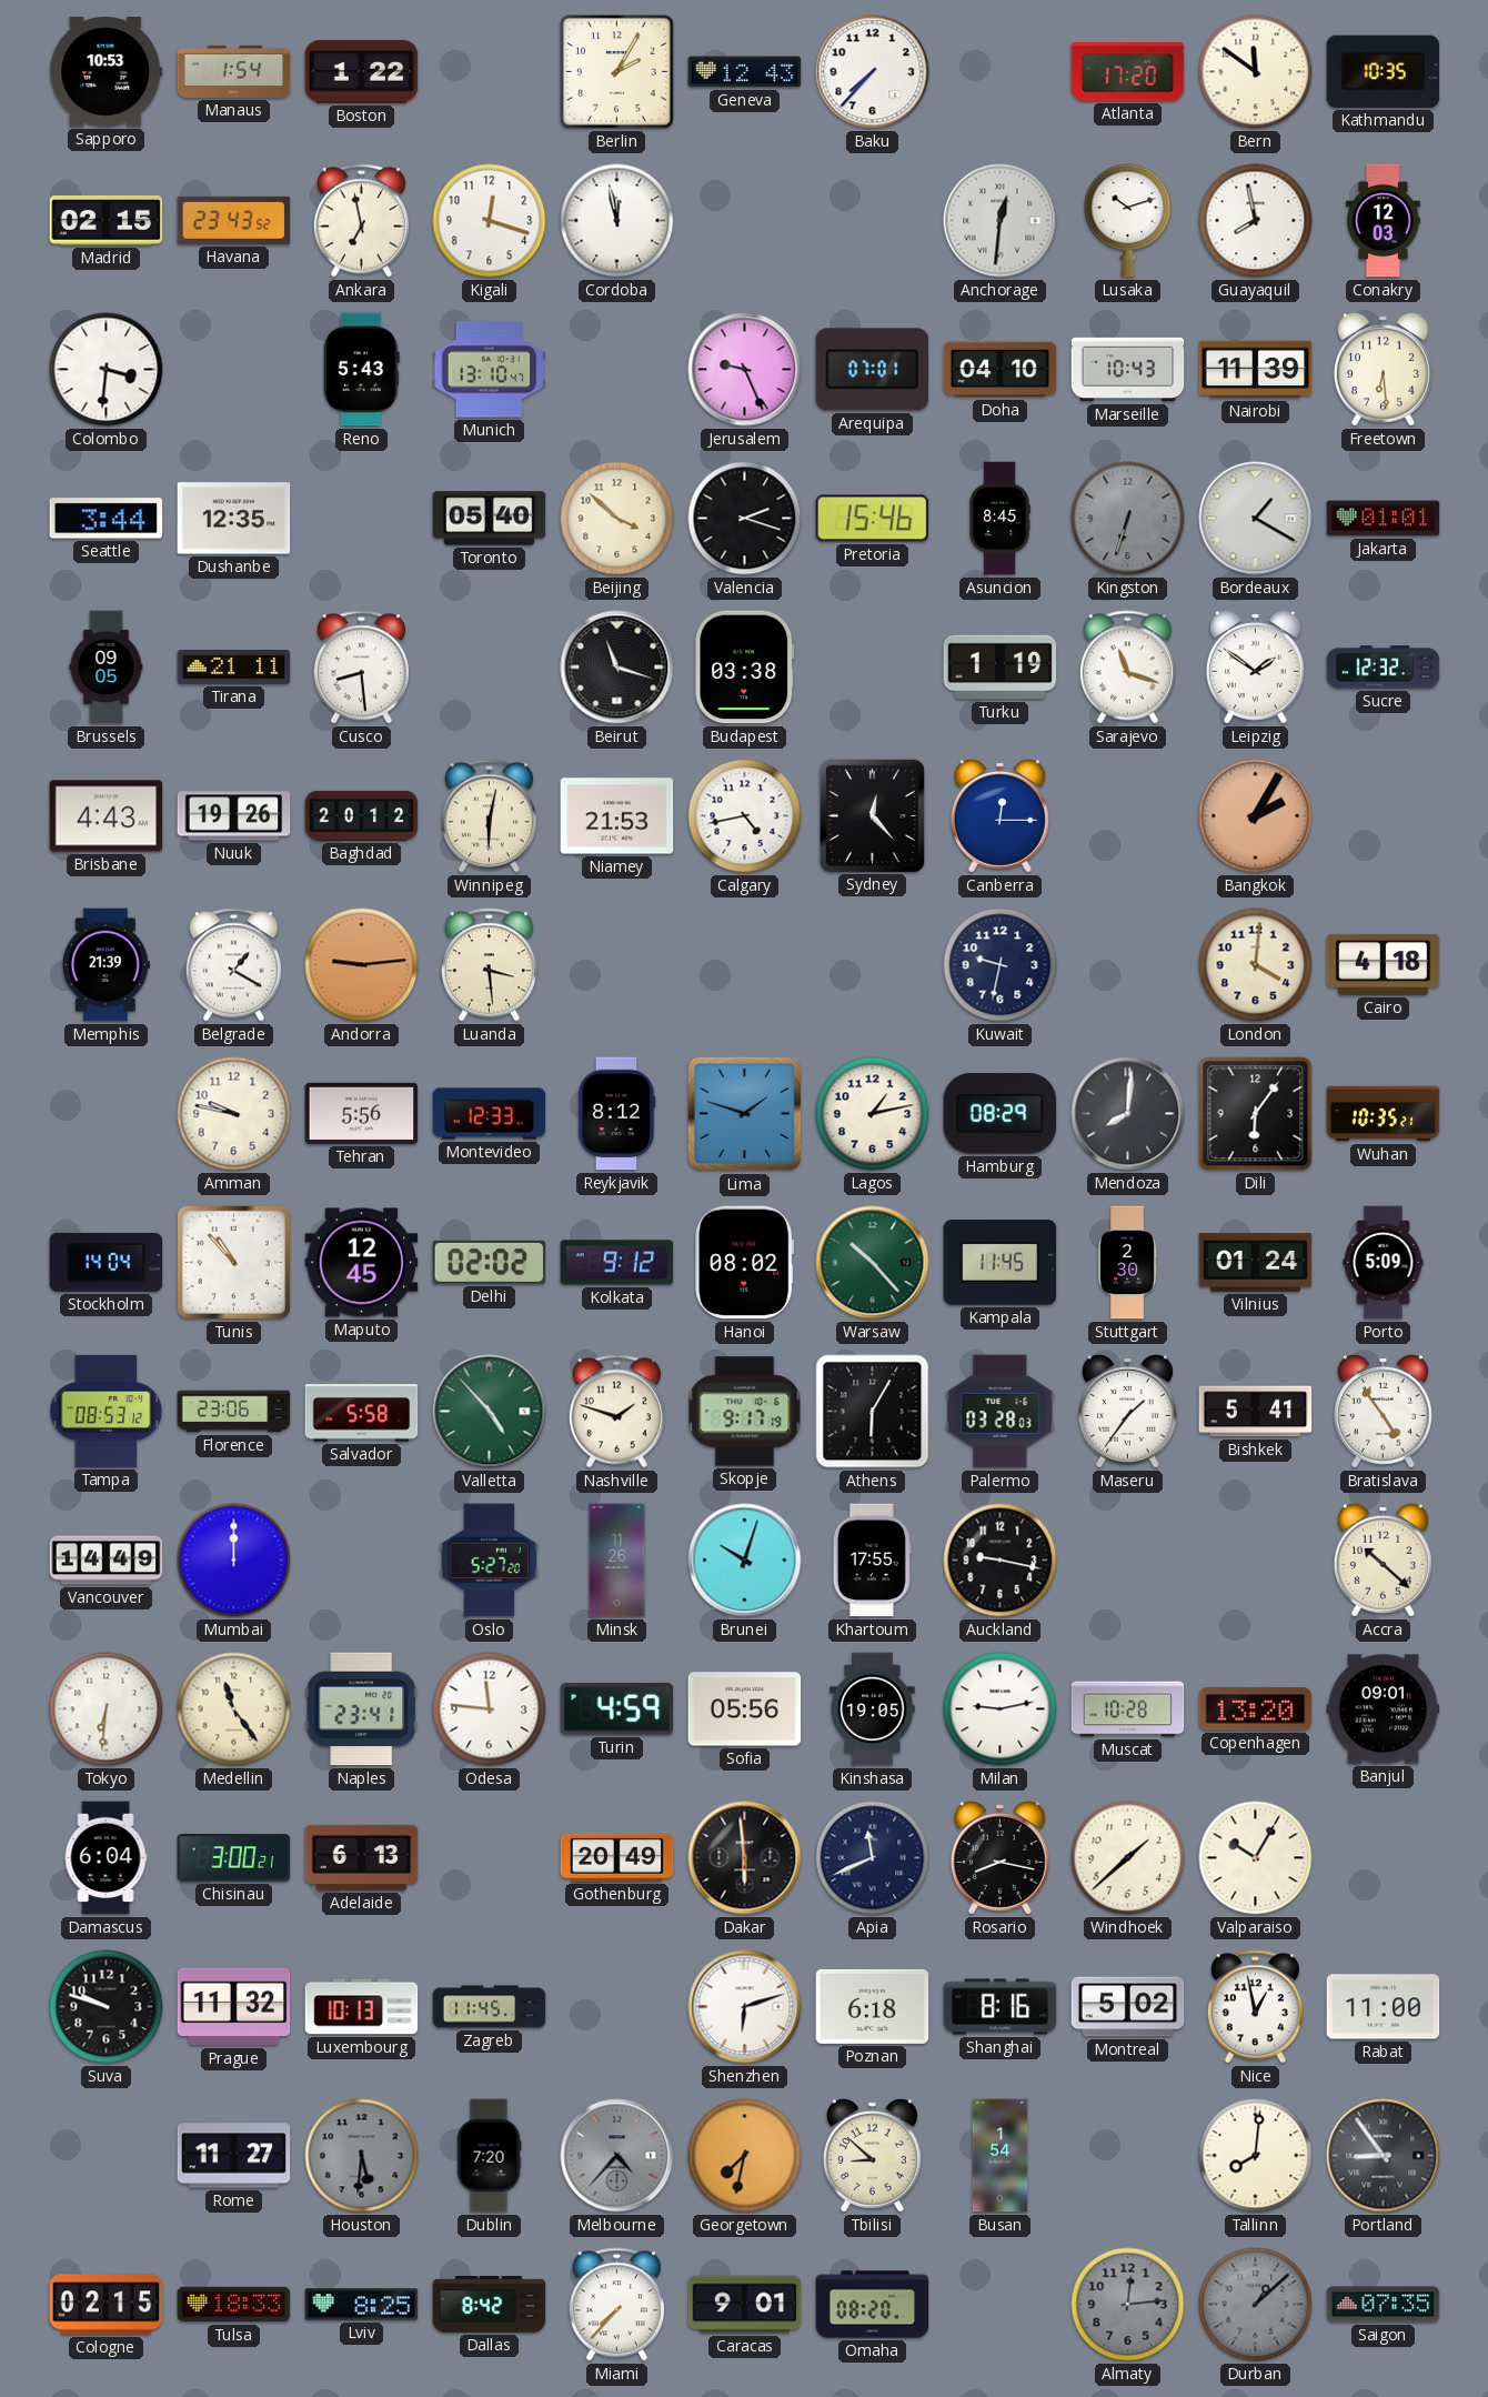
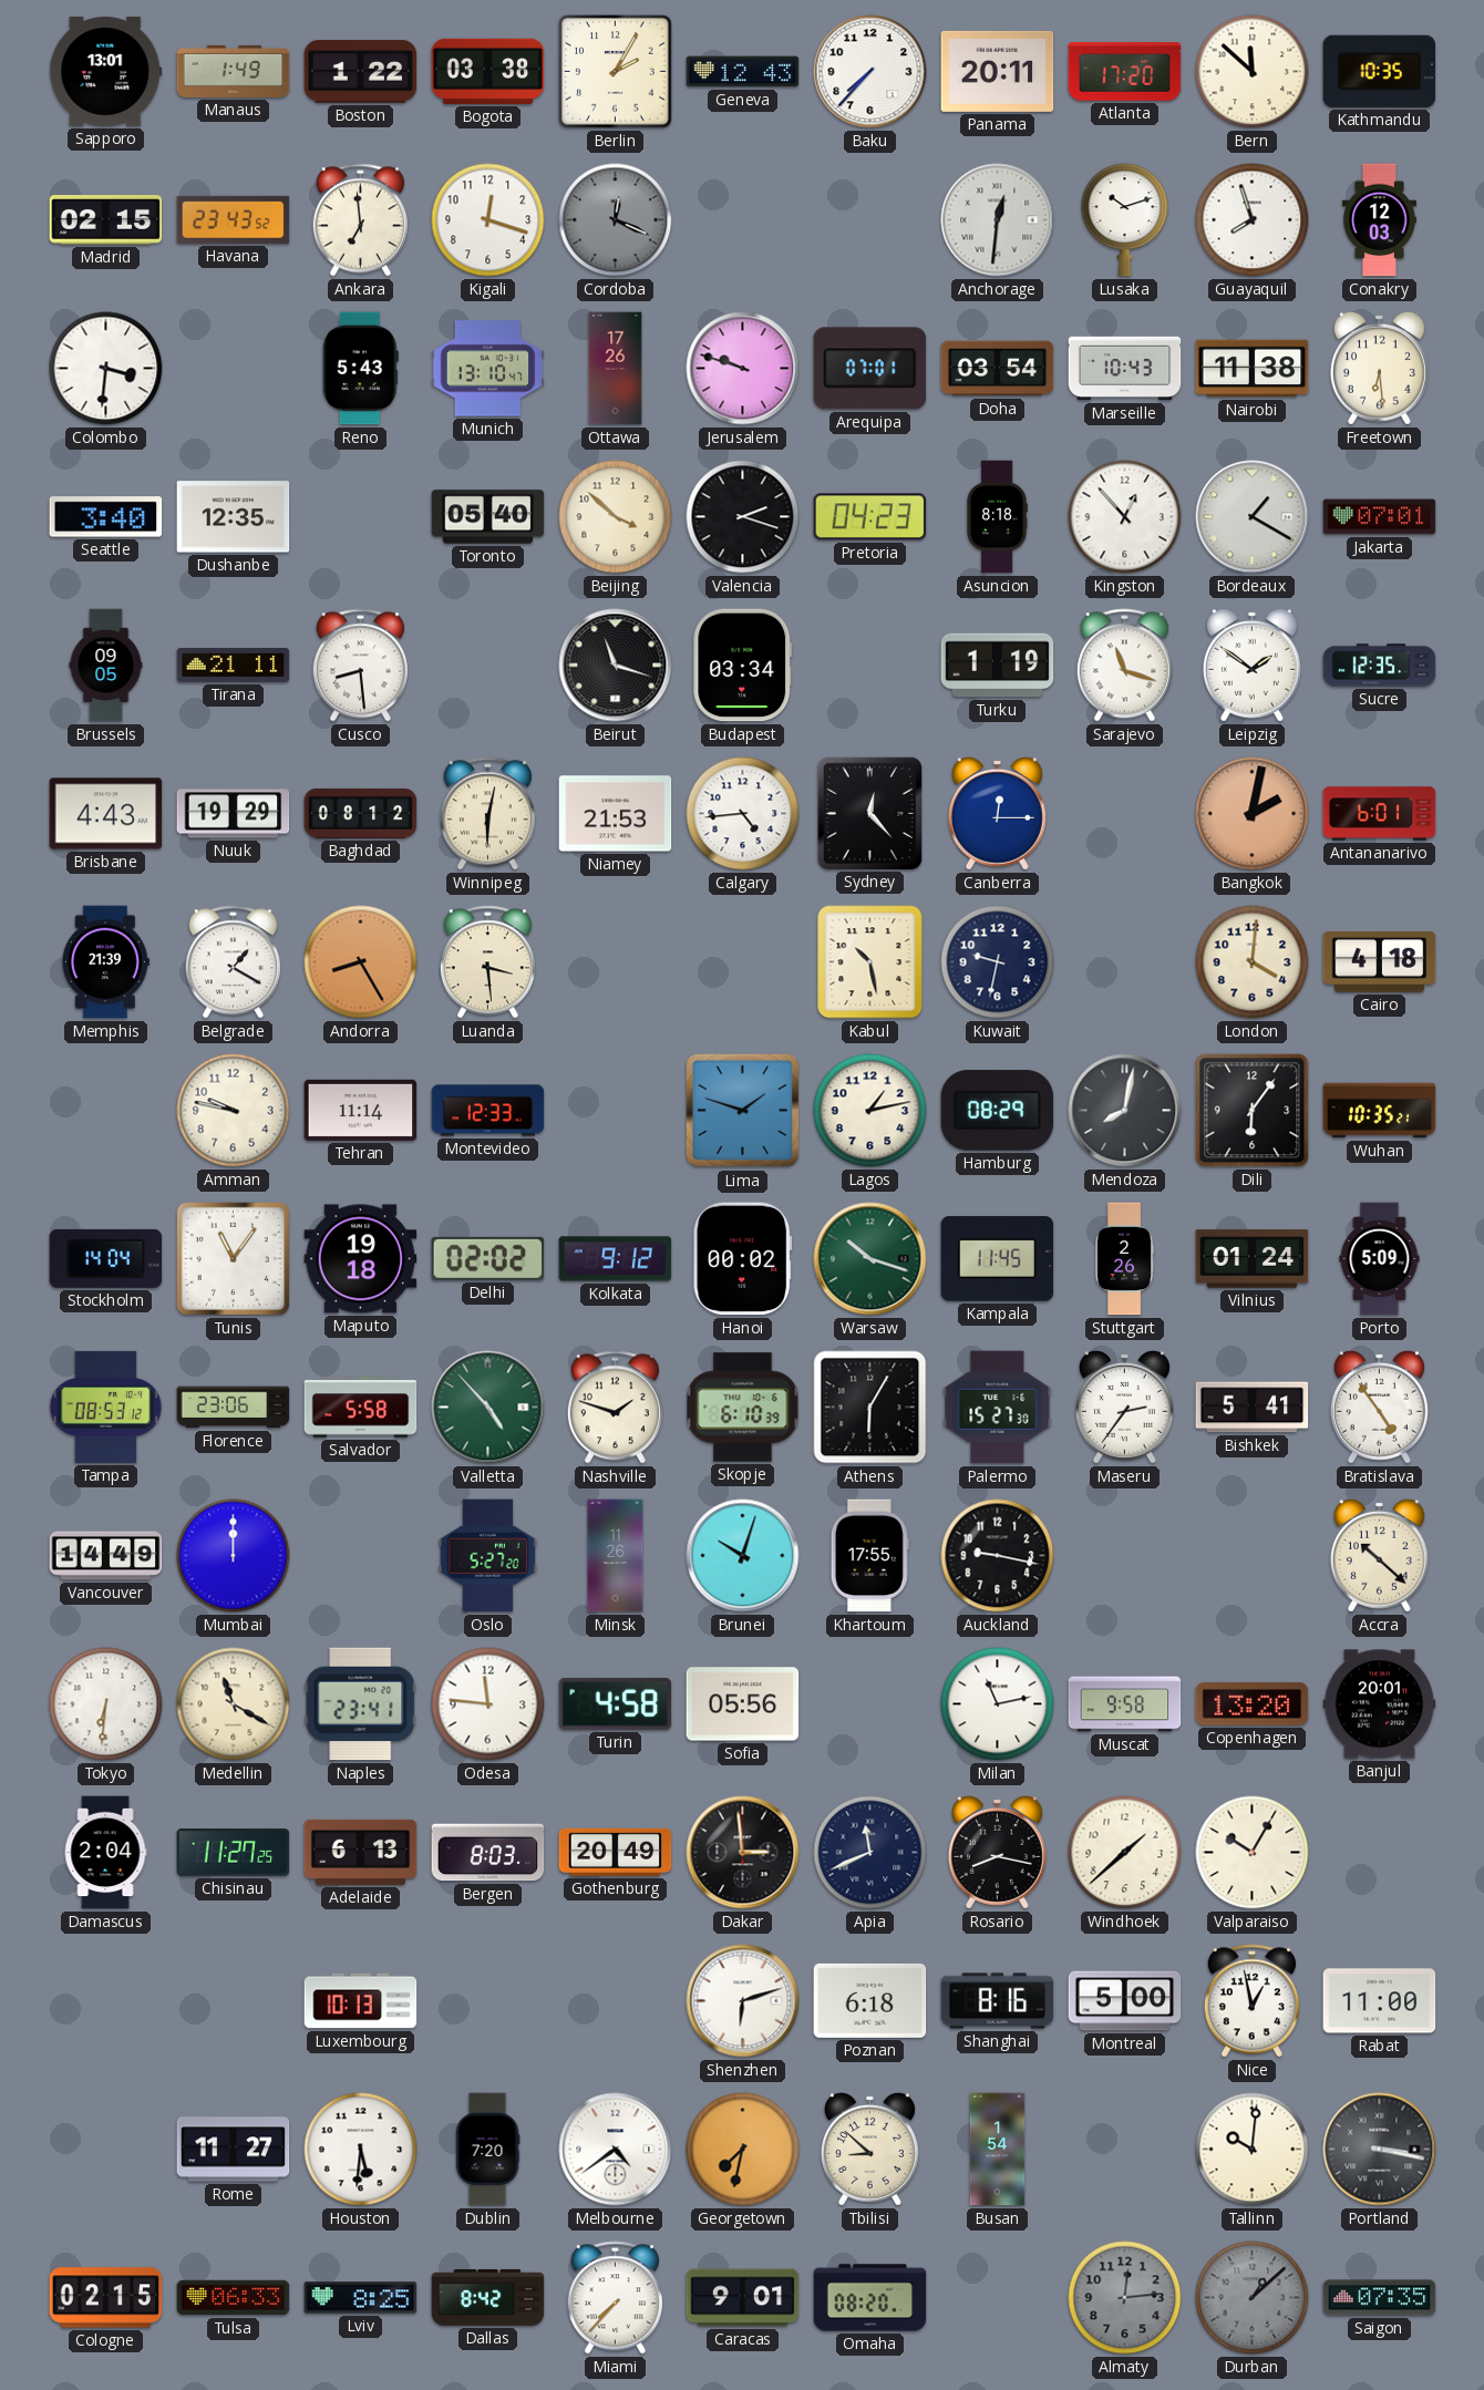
Sapporo: 10:53 -> 13:01 (106, 72)
Manaus: 1:54 -> 1:49 (234, 71)
Bogota: none -> 03:38 (488, 71)
Panama: none -> 20:11 (998, 71)
Bern: 11:51 -> 11:52 (1253, 72)
Ankara: 6:58 -> 6:59 (360, 220)
Cordoba: 11:58 -> 12:19 (616, 220)
Cordoba dial: white -> grey (616, 220)
Guayaquil: 7:58 -> 7:57 (1253, 220)
Ottawa: none -> 17:26 (616, 369)
Jerusalem: 9:26 -> 9:48 (743, 369)
Doha: 04:10 -> 03:54 (998, 369)
Nairobi: 11:39 -> 11:38 (1253, 369)
Seattle: 3:44 -> 3:40 (106, 517)
Pretoria: 15:46 -> 04:23 (870, 517)
Asuncion: 8:45 -> 8:18 (997, 517)
Kingston: 6:33 -> 12:53 (1125, 517)
Kingston dial: grey -> white (1125, 517)
Jakarta: 01:01 -> 07:01 (1380, 517)
Budapest: 03:38 -> 03:34 (743, 666)
Sucre: 12:32 -> 12:35 (1380, 666)
Nuuk: 19:26 -> 19:29 (234, 814)
Baghdad: 20:12 -> 08:12 (361, 813)
Calgary: 4:43 -> 4:44 (743, 814)
Bangkok: 2:05 -> 2:02 (1253, 814)
Antananarivo: none -> 6:01 (1380, 814)
Andorra: 9:14 -> 8:25 (361, 962)
Kabul: none -> 10:28 (870, 962)
Tehran: 5:56 -> 11:14 (361, 1110)
Reykjavik: 8:12 -> none (616, 1114)
Mendoza: 8:01 -> 8:02 (1125, 1111)
Tunis: 10:53 -> 11:06 (233, 1258)
Maputo: 12:45 -> 19:18 (361, 1259)
Hanoi: 08:02 -> 00:02 (743, 1259)
Warsaw: 10:23 -> 10:18 (870, 1259)
Stuttgart: 2:30 -> 2:26 (1124, 1259)
Skopje: 9:17 -> 6:10 (743, 1408)
Palermo: 03:28 -> 15:27 (998, 1408)
Maseru: 1:36 -> 2:36 (1124, 1407)
Medellin: 11:24 -> 11:20 (234, 1704)
Turin: 4:59 -> 4:58 (616, 1704)
Kinshasa: 19:05 -> none (873, 1709)
Milan: 9:13 -> 11:13 (998, 1704)
Muscat: 10:28 -> 9:58 (1125, 1704)
Banjul: 09:01 -> 20:01 (1380, 1704)
Damascus: 6:04 -> 2:04 (105, 1853)
Chisinau: 3:00 -> 11:27 (234, 1853)
Bergen: none -> 8:03 (488, 1853)
Dakar: 5:59 -> 2:59 (743, 1853)
Suva: 9:48 -> none (107, 2007)
Prague: 11:32 -> none (234, 2007)
Zagreb: 11:45 -> none (490, 2007)
Montreal: 5:02 -> 5:00 (1125, 2001)
Houston dial: grey -> white (361, 2150)
Melbourne: 4:37 -> 4:39 (616, 2150)
Melbourne dial: grey -> white (616, 2150)
Tallinn: 8:01 -> 10:01 (1253, 2150)
Portland: 8:54 -> 3:17 (1380, 2150)
Tulsa: 18:33 -> 06:33 (234, 2298)
